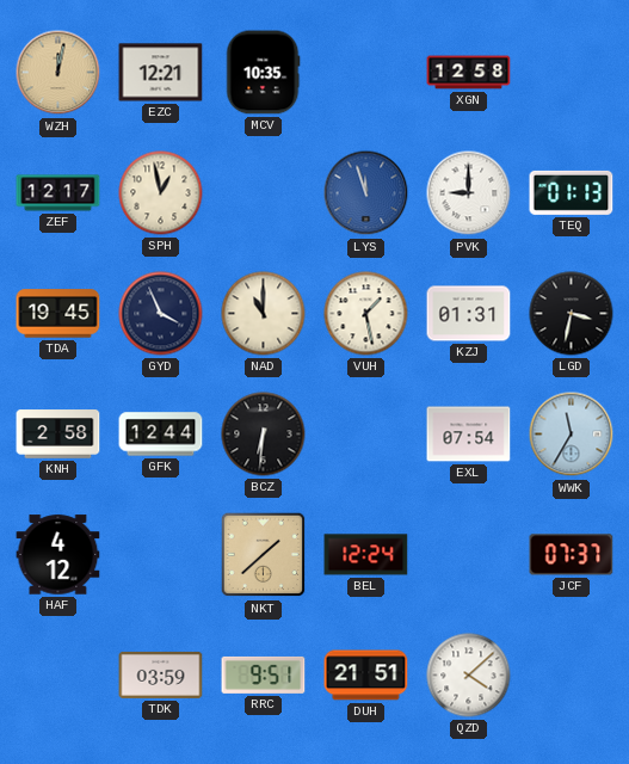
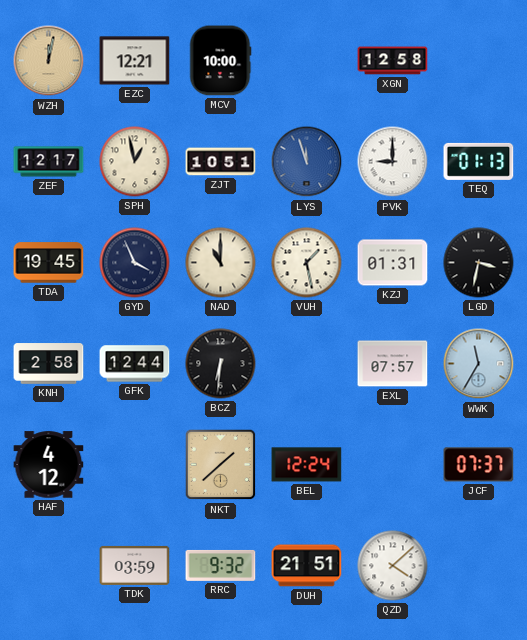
MCV: 10:35 -> 10:00 (220, 61)
ZJT: none -> 10:51 (221, 162)
EXL: 07:54 -> 07:57 (393, 364)
RRC: 9:51 -> 9:32 (221, 565)
